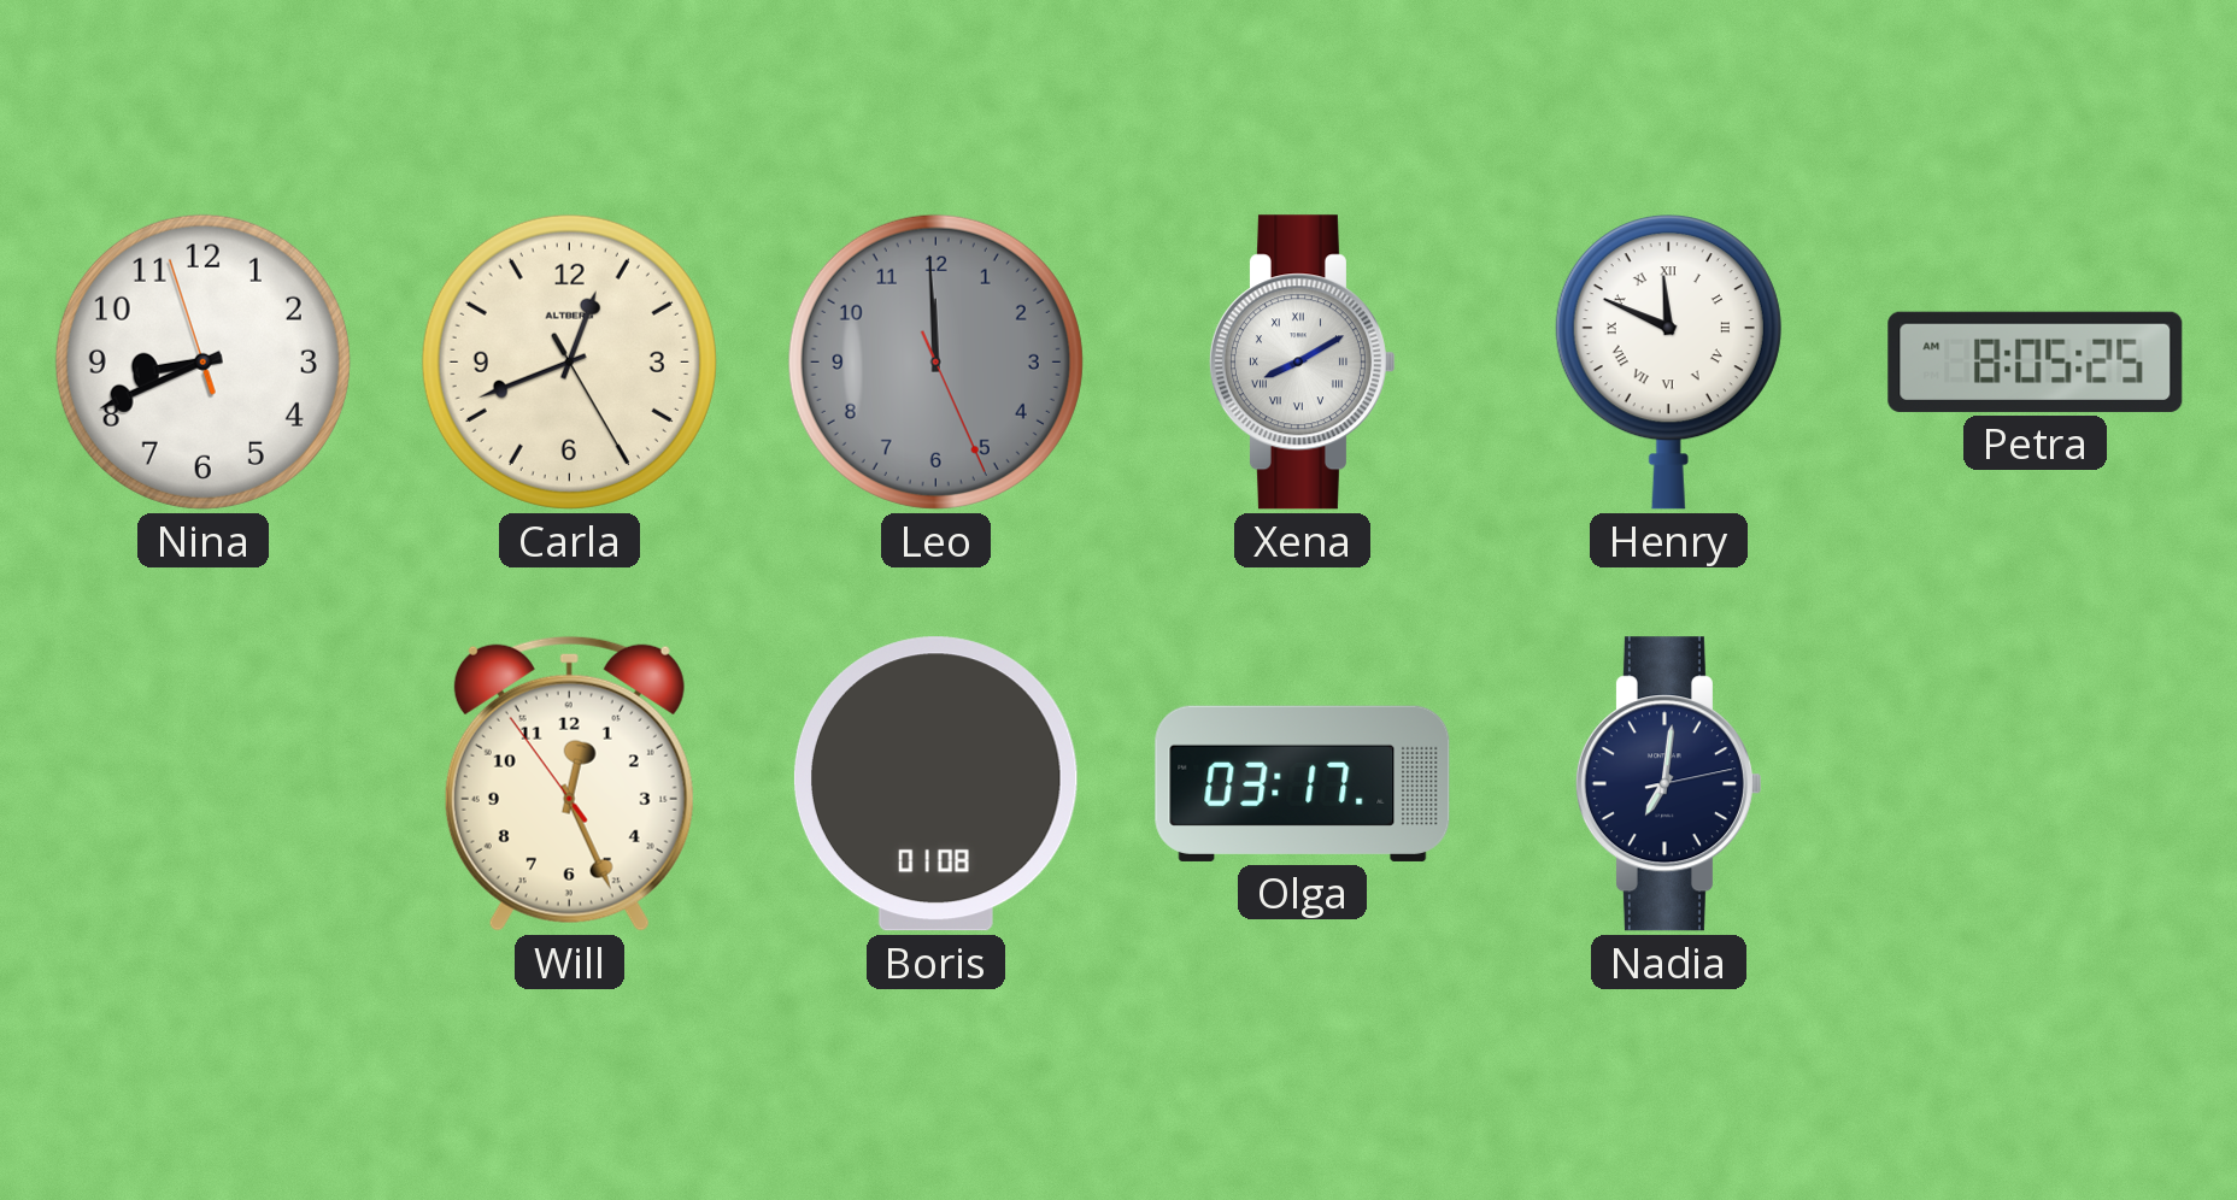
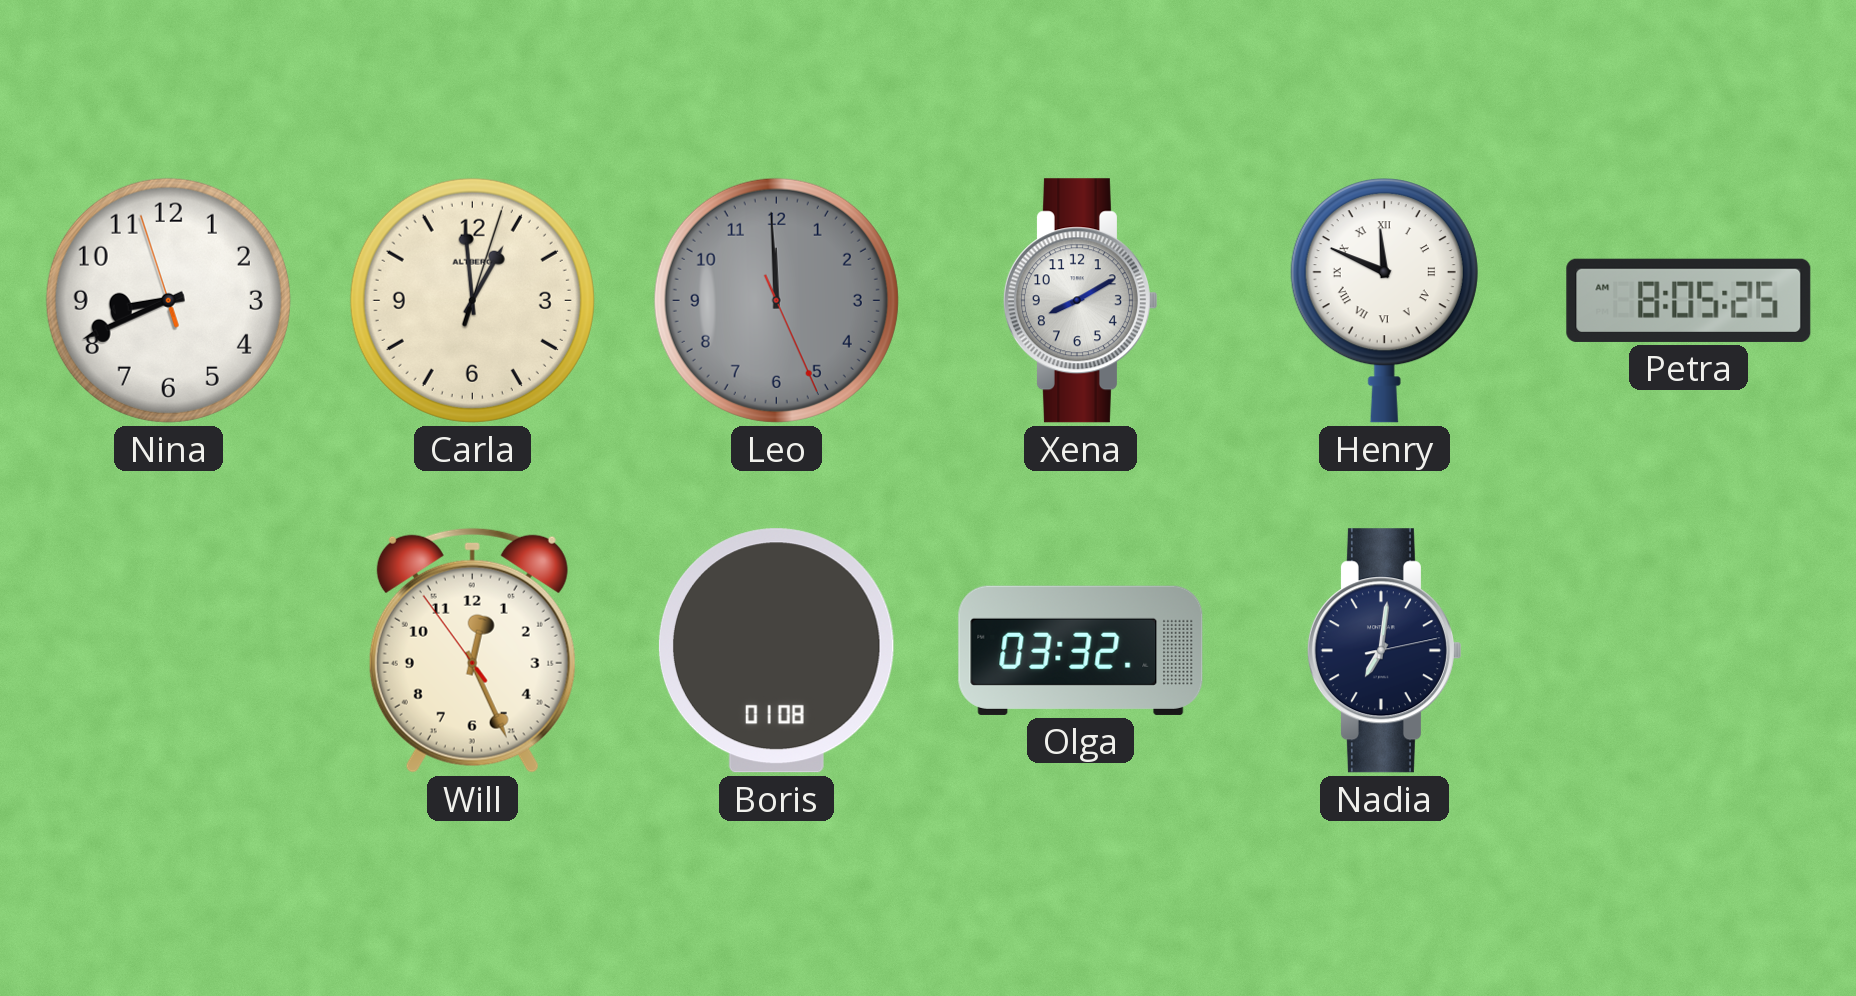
Carla: 12:41 -> 12:59 (472, 300)
Xena numerals: Roman -> Arabic (1080, 301)
Olga: 03:17 -> 03:32 (1081, 650)
